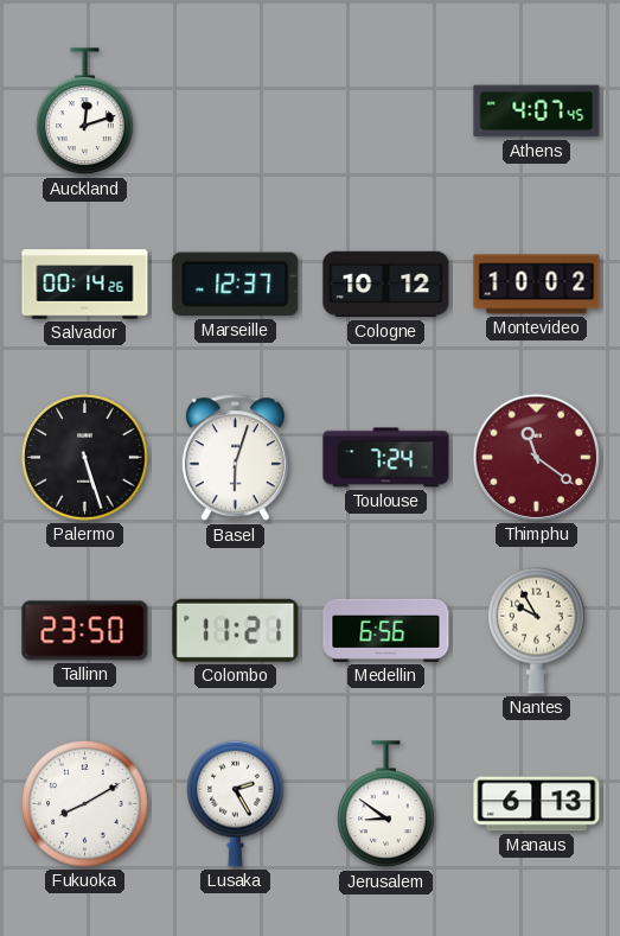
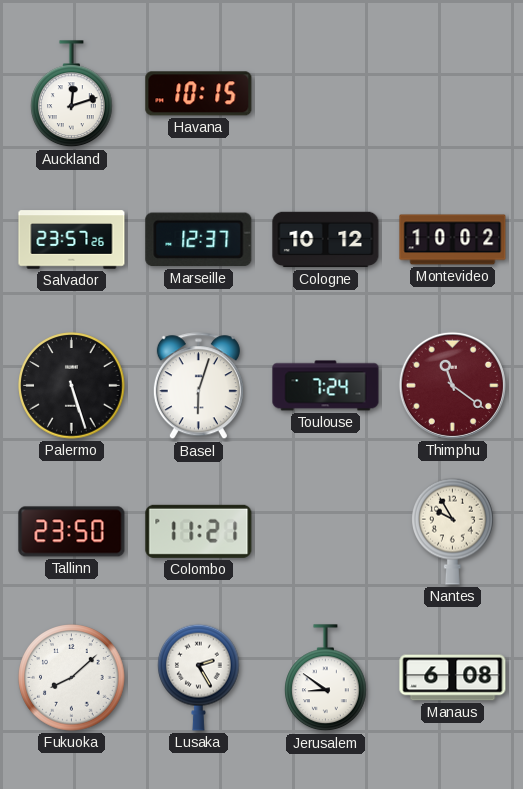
Havana: none -> 10:15 (199, 94)
Athens: 4:07 -> none (537, 112)
Salvador: 00:14 -> 23:57 (72, 240)
Medellin: 6:56 -> none (386, 630)
Fukuoka: 8:10 -> 8:08 (72, 678)
Manaus: 6:13 -> 6:08 (453, 678)
